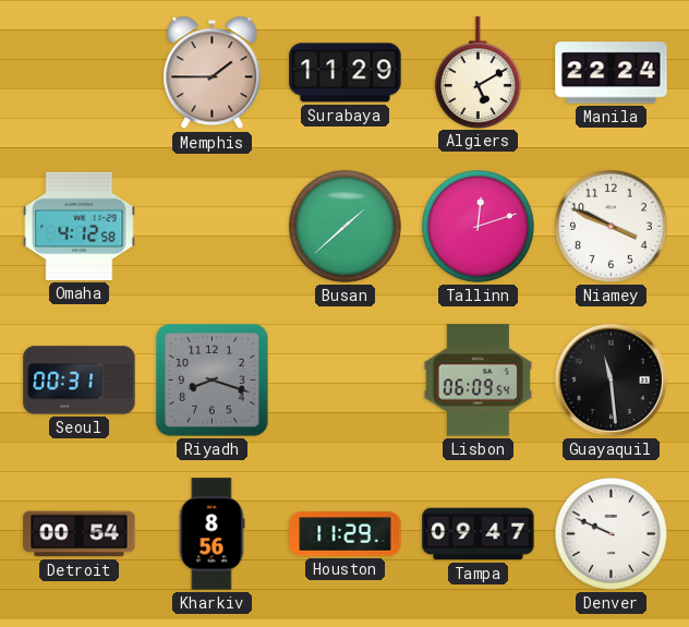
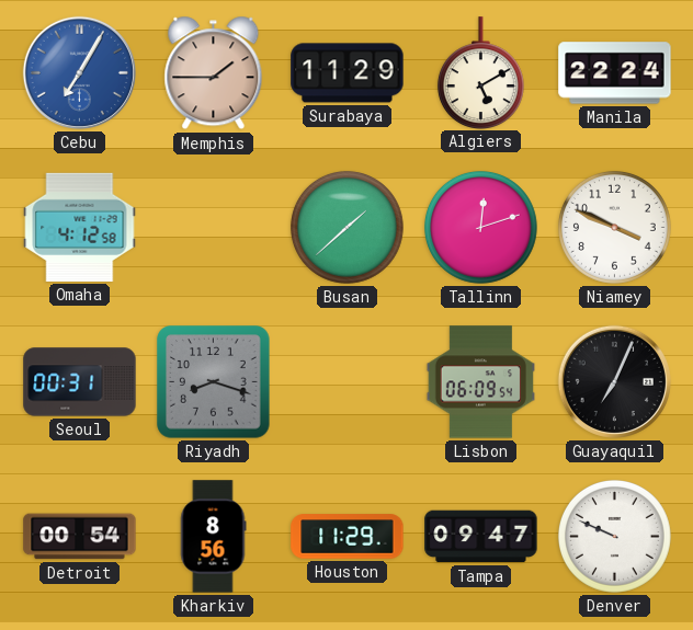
Cebu: none -> 7:05 (79, 72)
Guayaquil: 11:29 -> 7:04 (614, 381)
